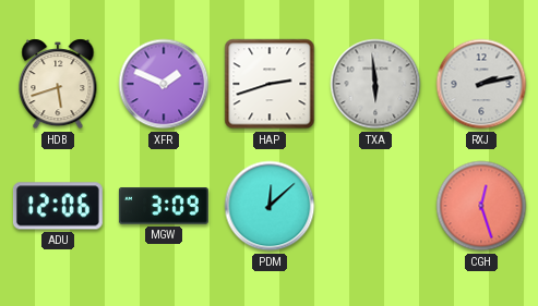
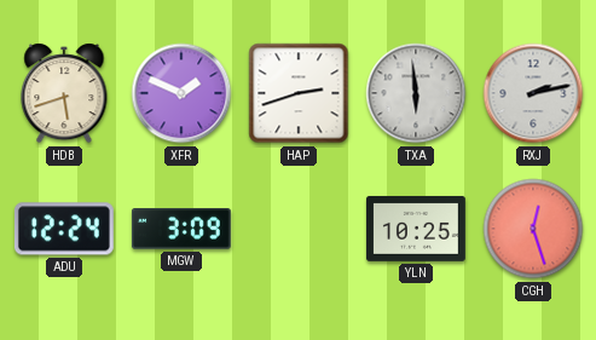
ADU: 12:06 -> 12:24 (64, 229)
PDM: 12:08 -> none (270, 206)
YLN: none -> 10:25 (416, 229)
